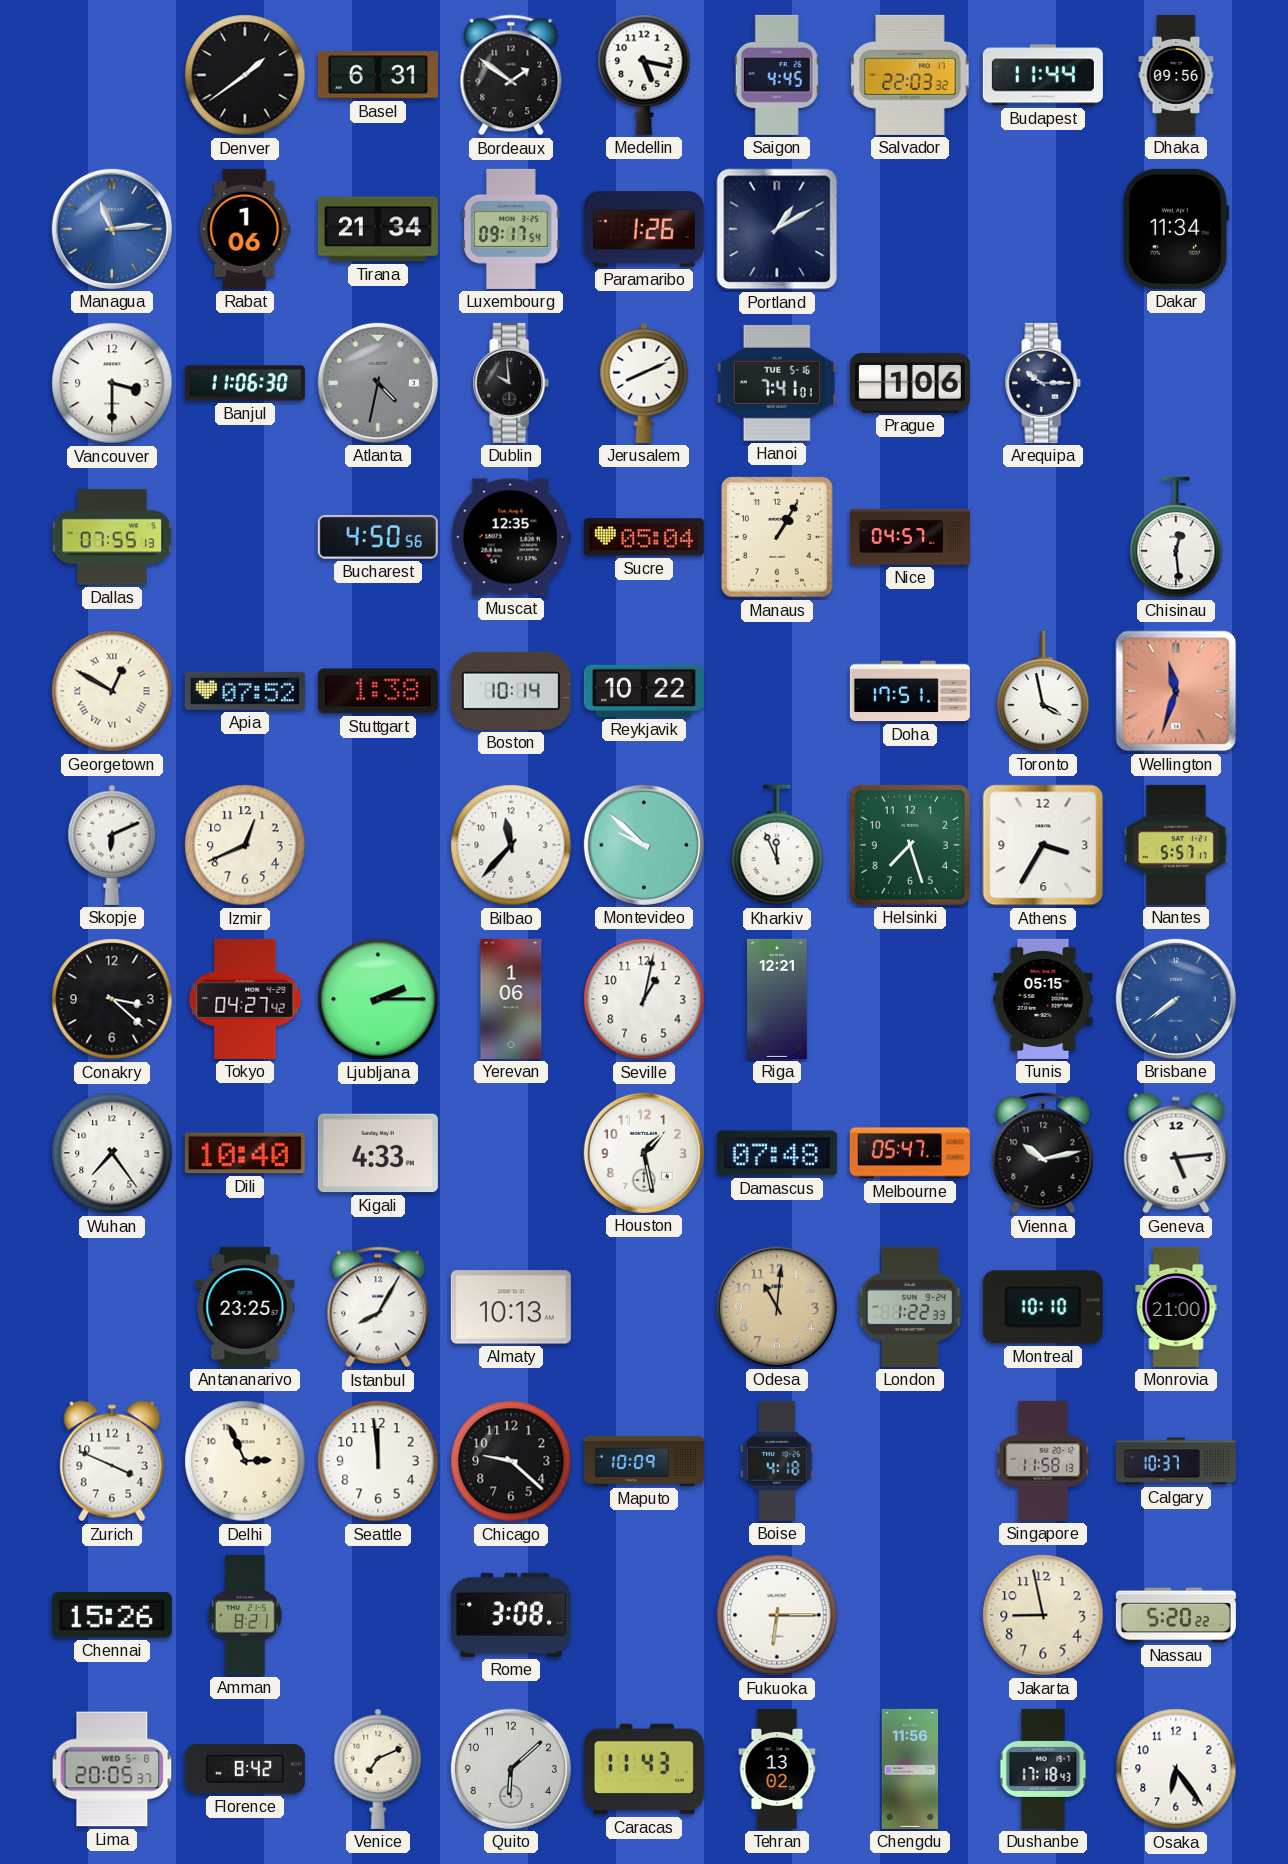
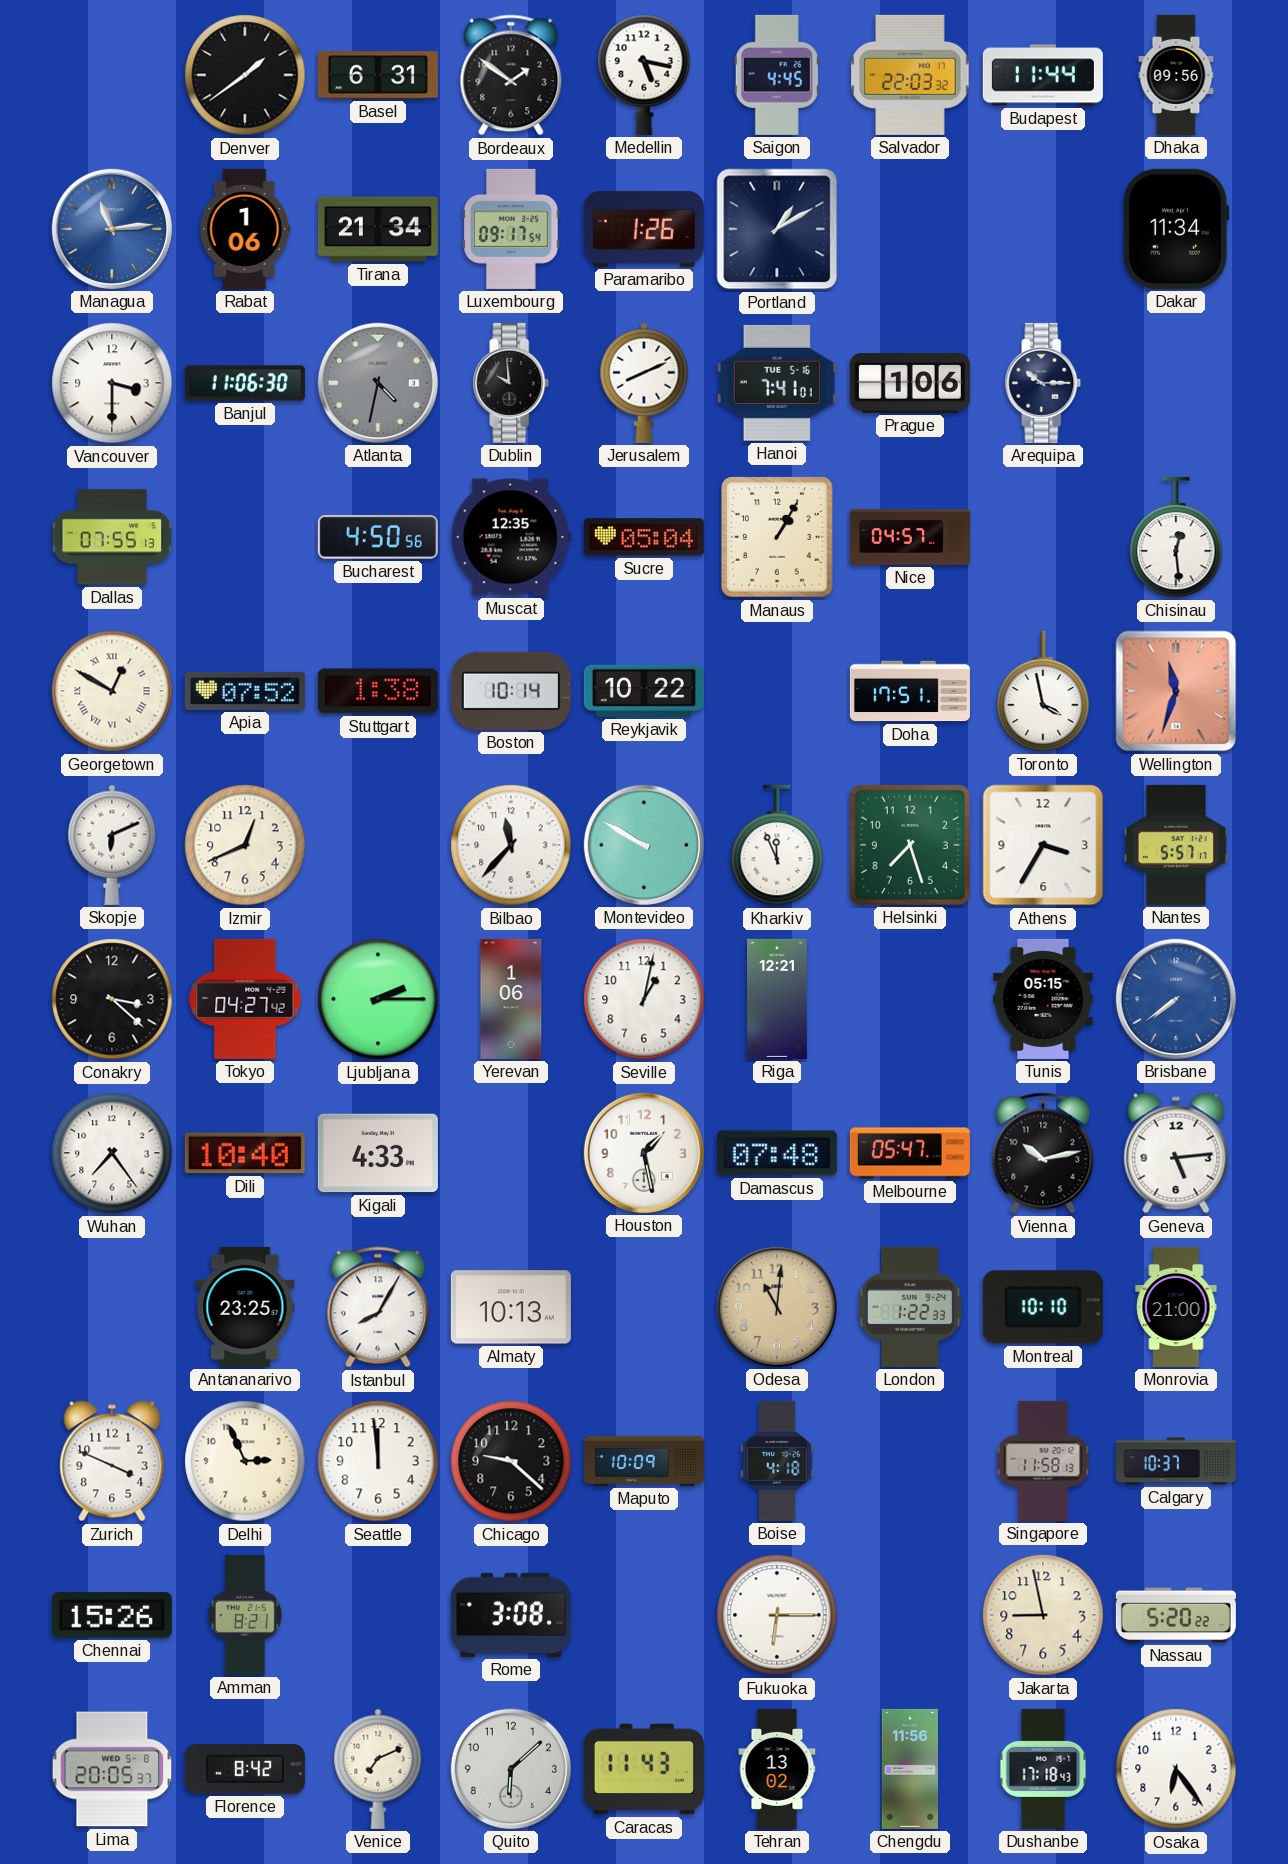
Montevideo: 9:52 -> 9:50 (644, 845)
